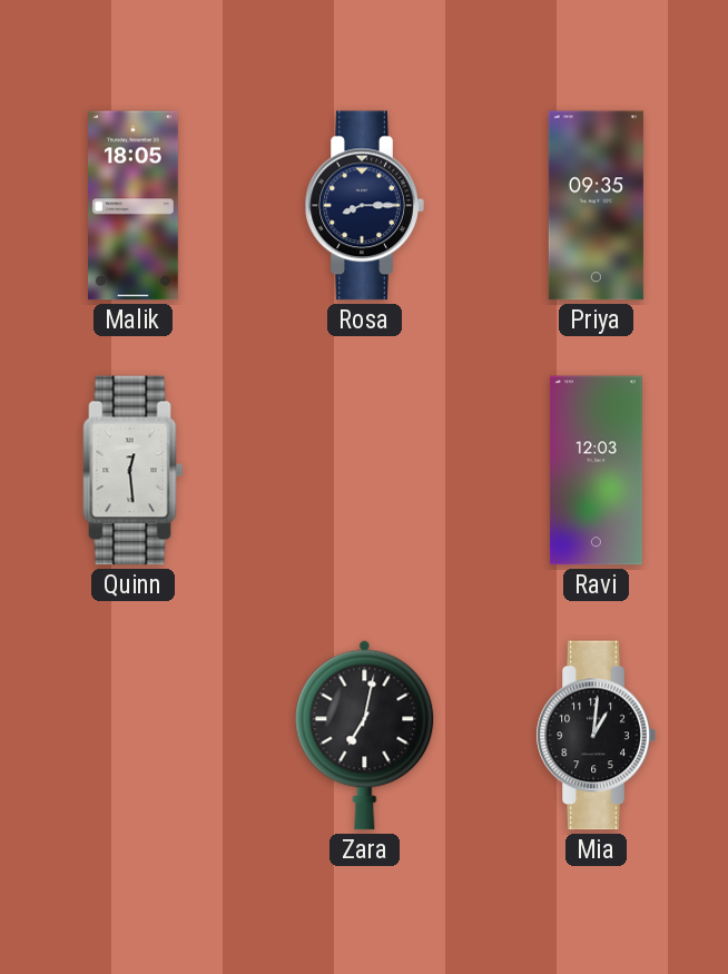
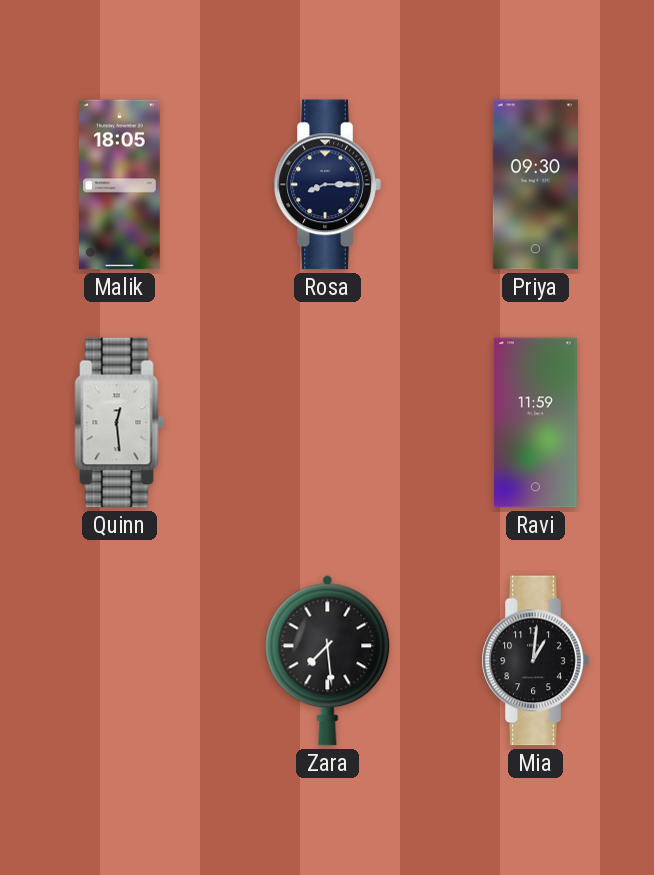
Priya: 09:35 -> 09:30 (535, 185)
Ravi: 12:03 -> 11:59 (535, 423)
Zara: 7:02 -> 7:29 (328, 661)
